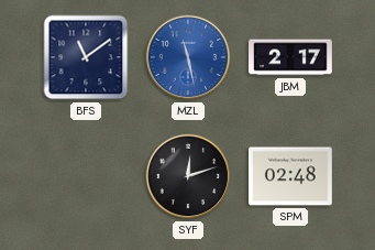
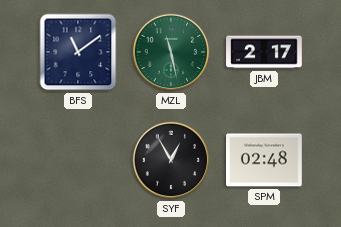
MZL dial: blue -> green (171, 52)
SYF: 12:12 -> 12:55 (171, 160)
